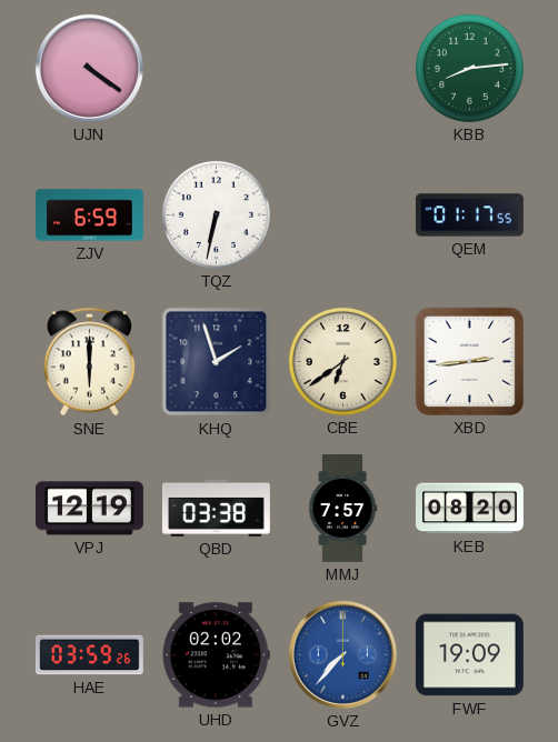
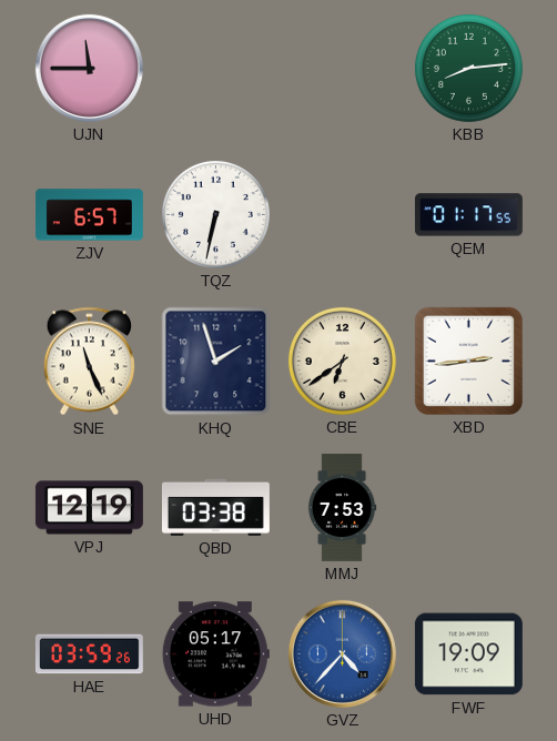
UJN: 4:21 -> 11:45 (89, 68)
ZJV: 6:59 -> 6:57 (89, 215)
SNE: 6:00 -> 11:26 (89, 362)
MMJ: 7:57 -> 7:53 (342, 508)
KEB: 08:20 -> none (469, 509)
UHD: 02:02 -> 05:17 (215, 654)
GVZ: 7:37 -> 4:37 (342, 653)
